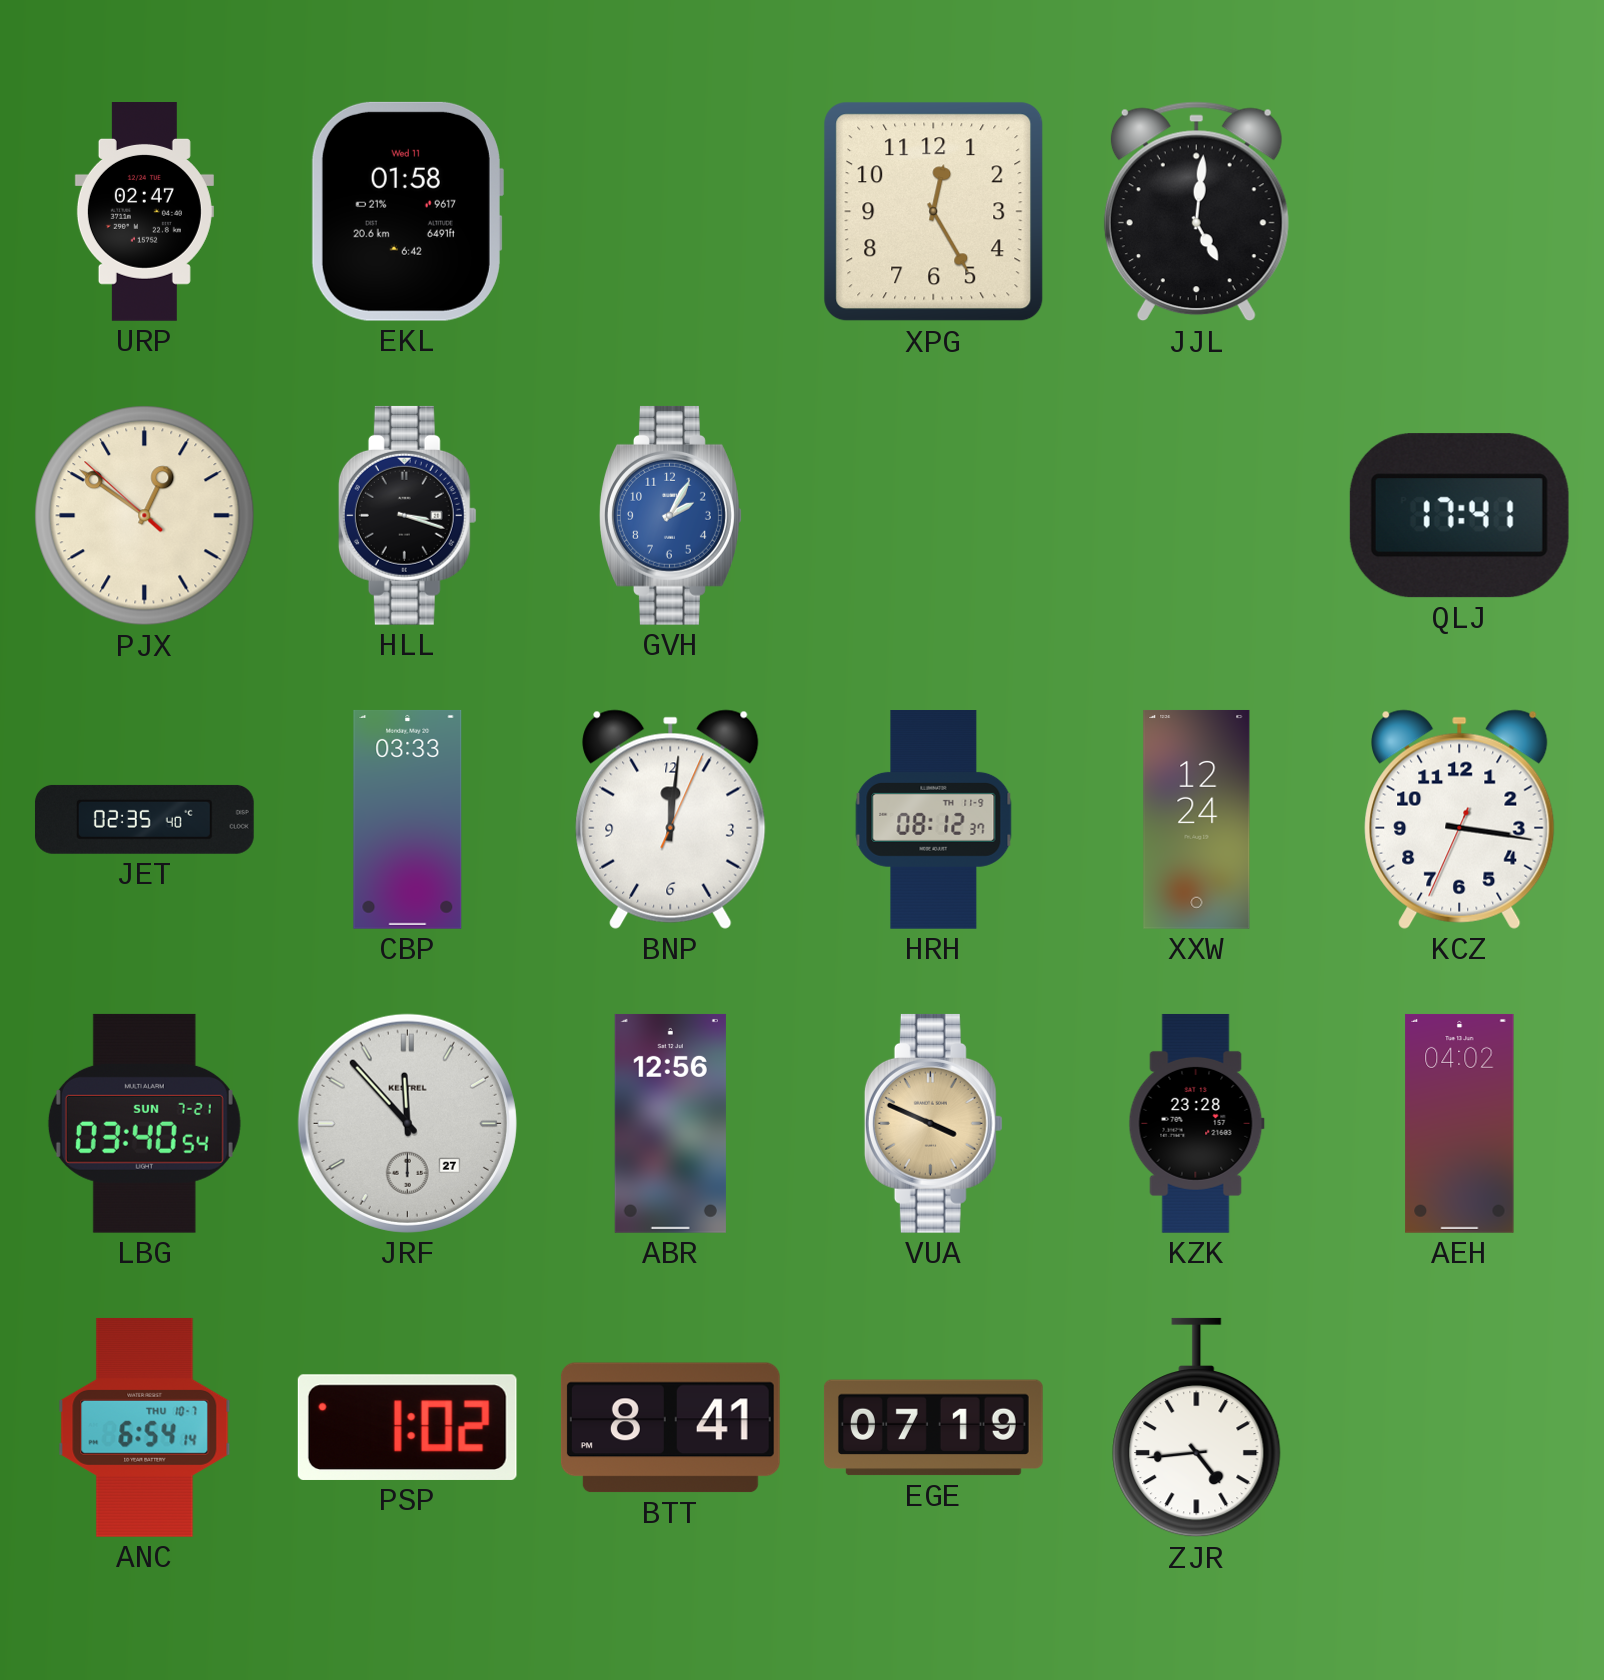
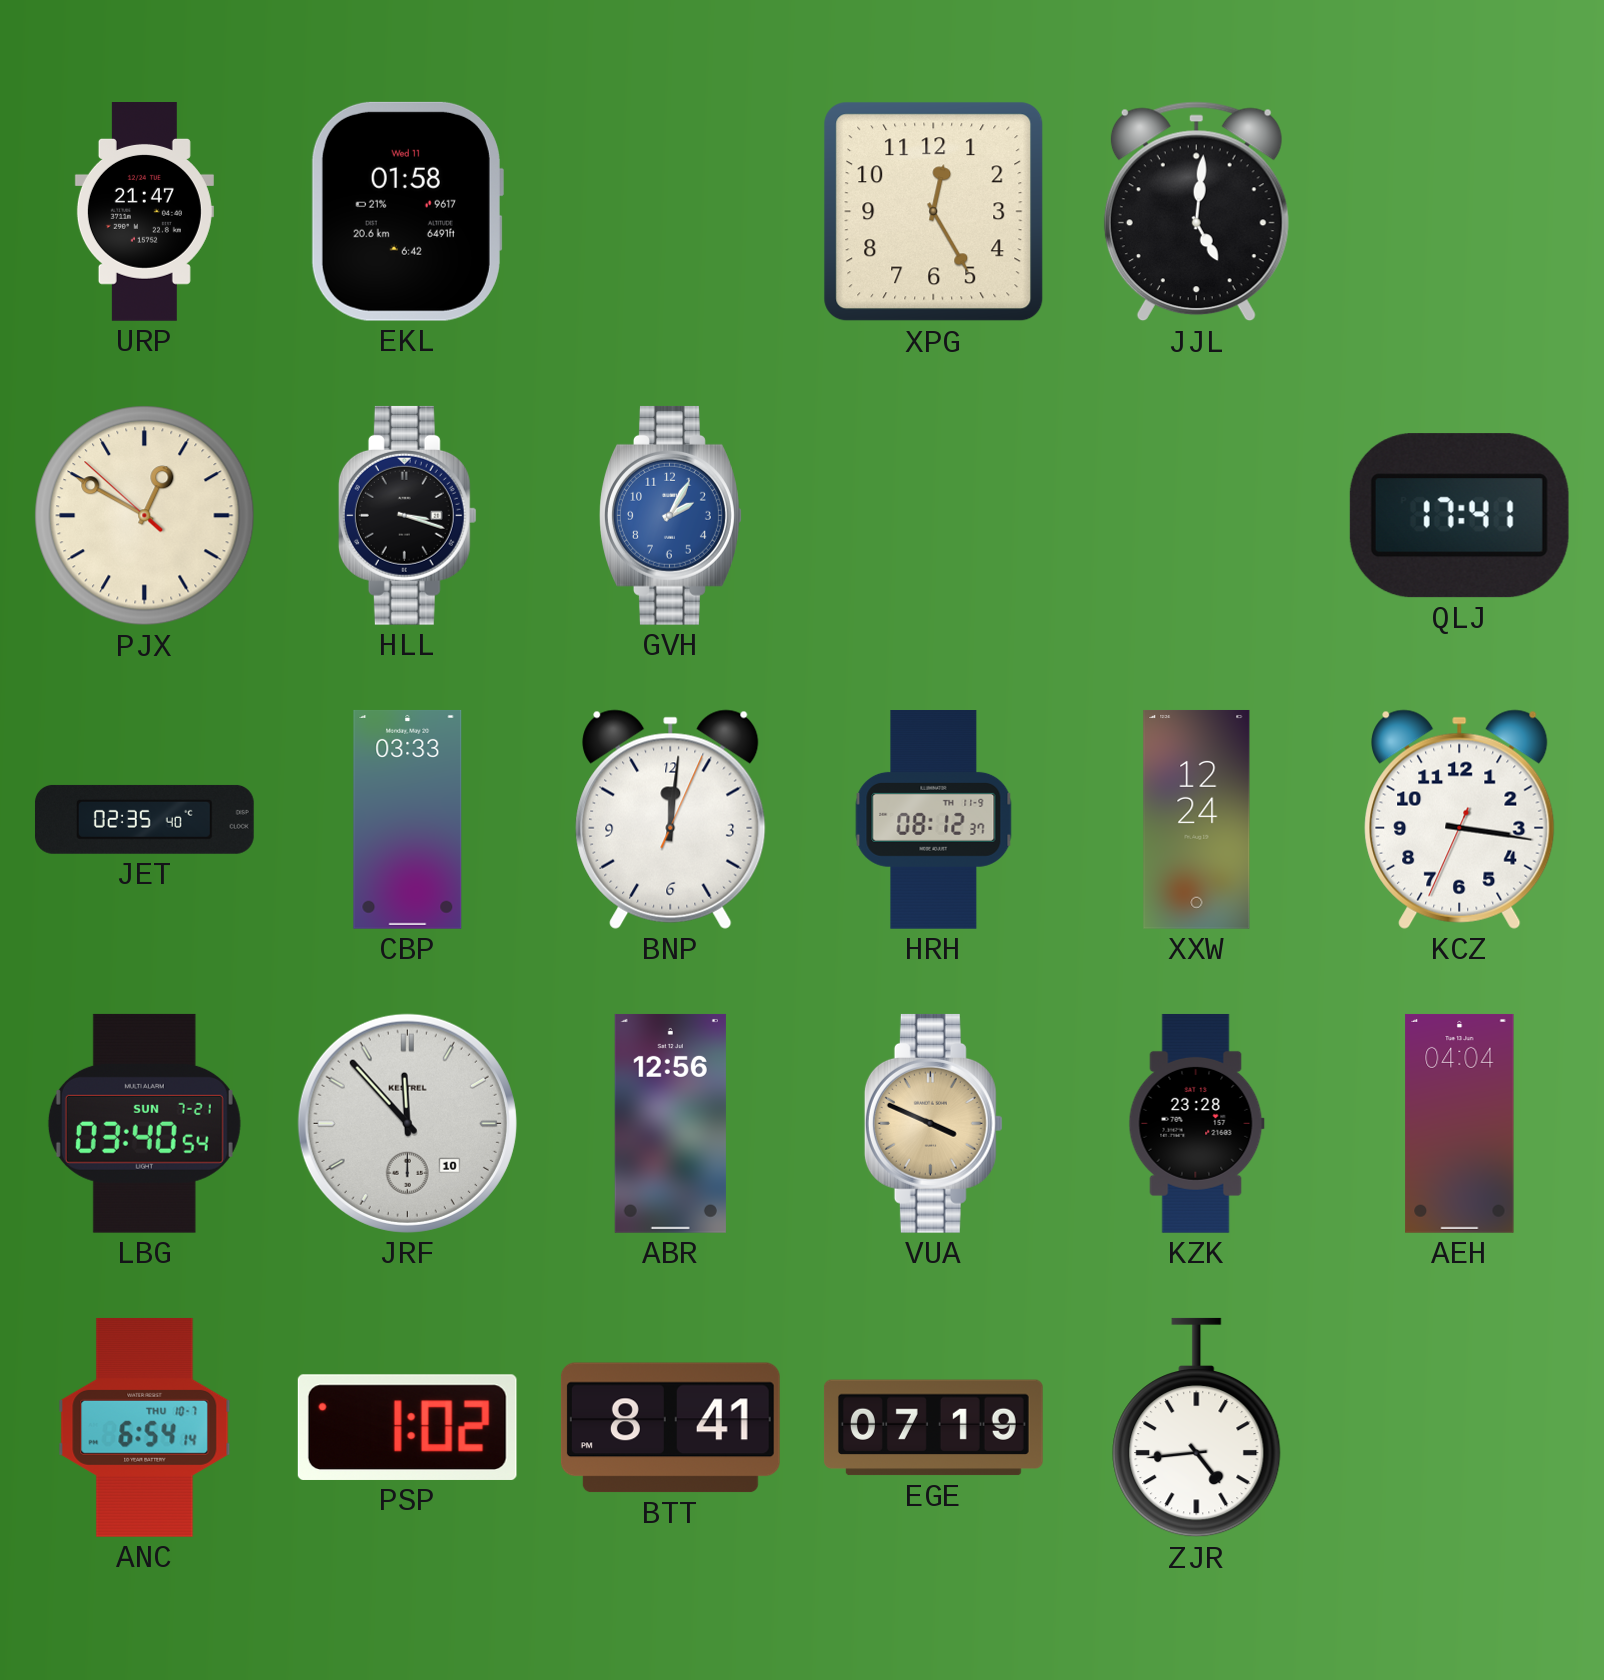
URP: 02:47 -> 21:47 (144, 212)
PJX: 12:50 -> 12:49 (145, 516)
JRF date: 27 -> 10 (407, 1123)
AEH: 04:02 -> 04:04 (1460, 1123)
